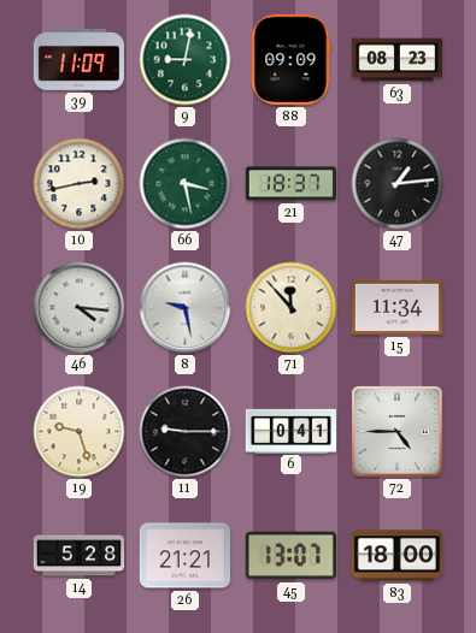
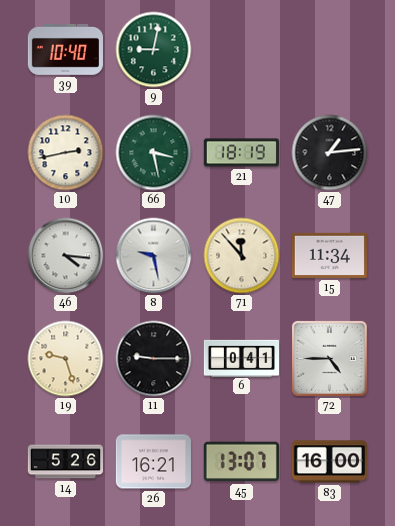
39: 11:09 -> 10:40 (65, 50)
88: 09:09 -> none (290, 59)
63: 08:23 -> none (396, 60)
21: 18:37 -> 18:19 (241, 153)
14: 5:28 -> 5:26 (65, 462)
26: 21:21 -> 16:21 (153, 462)
83: 18:00 -> 16:00 (329, 462)
